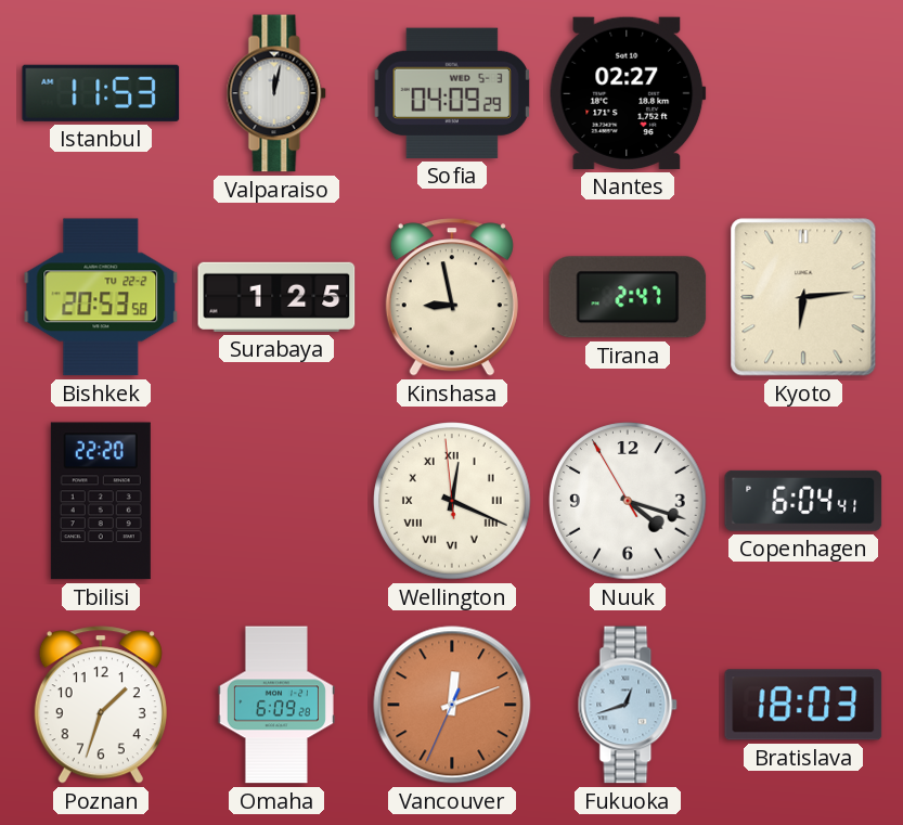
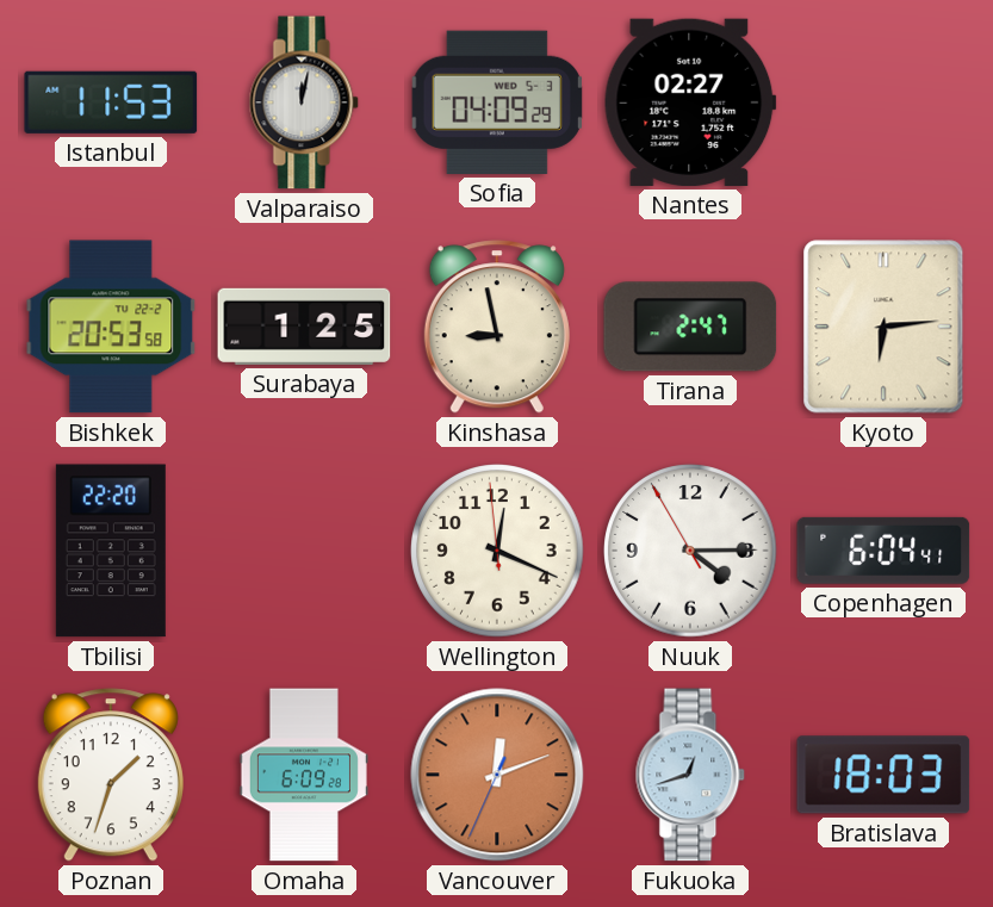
Wellington numerals: Roman -> Arabic (497, 551)
Nuuk: 4:17 -> 4:14 (690, 551)
